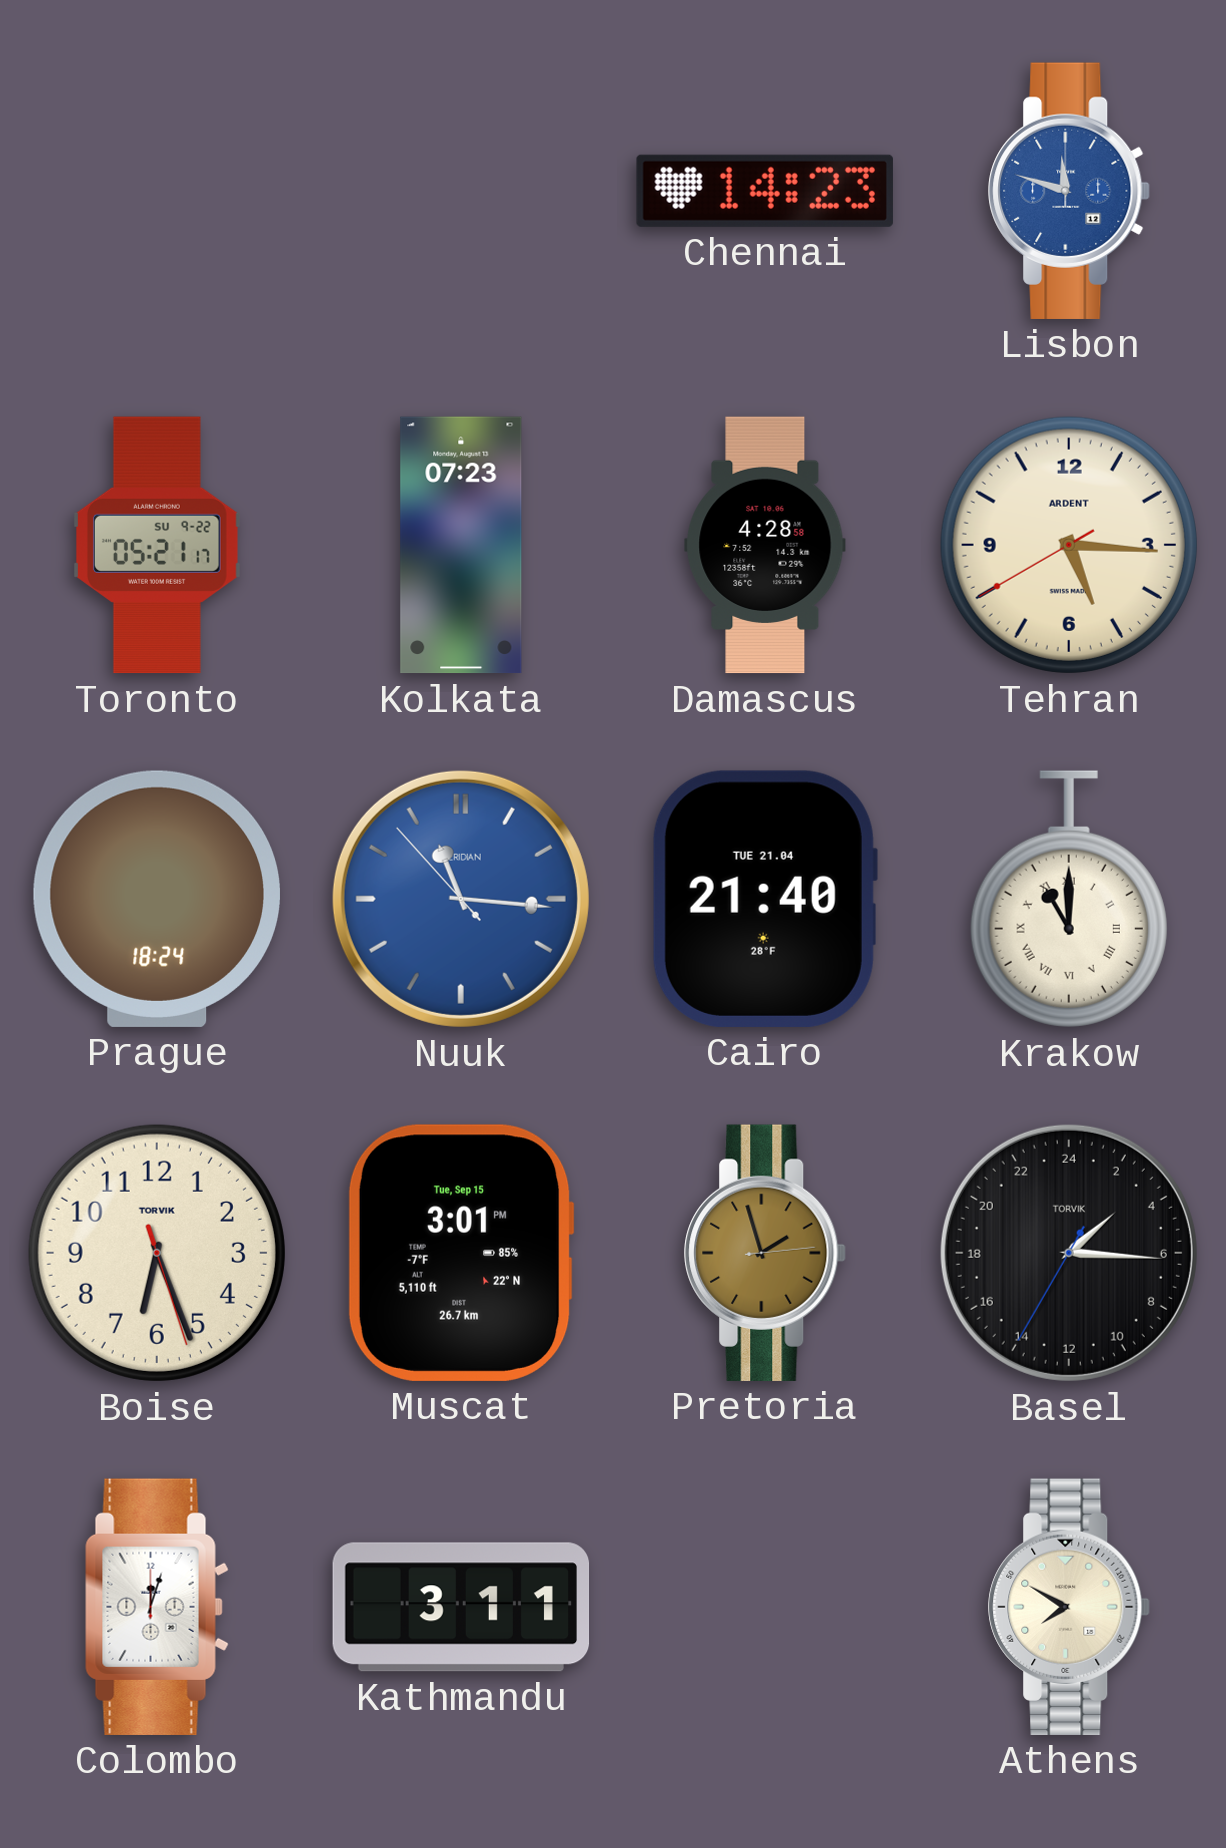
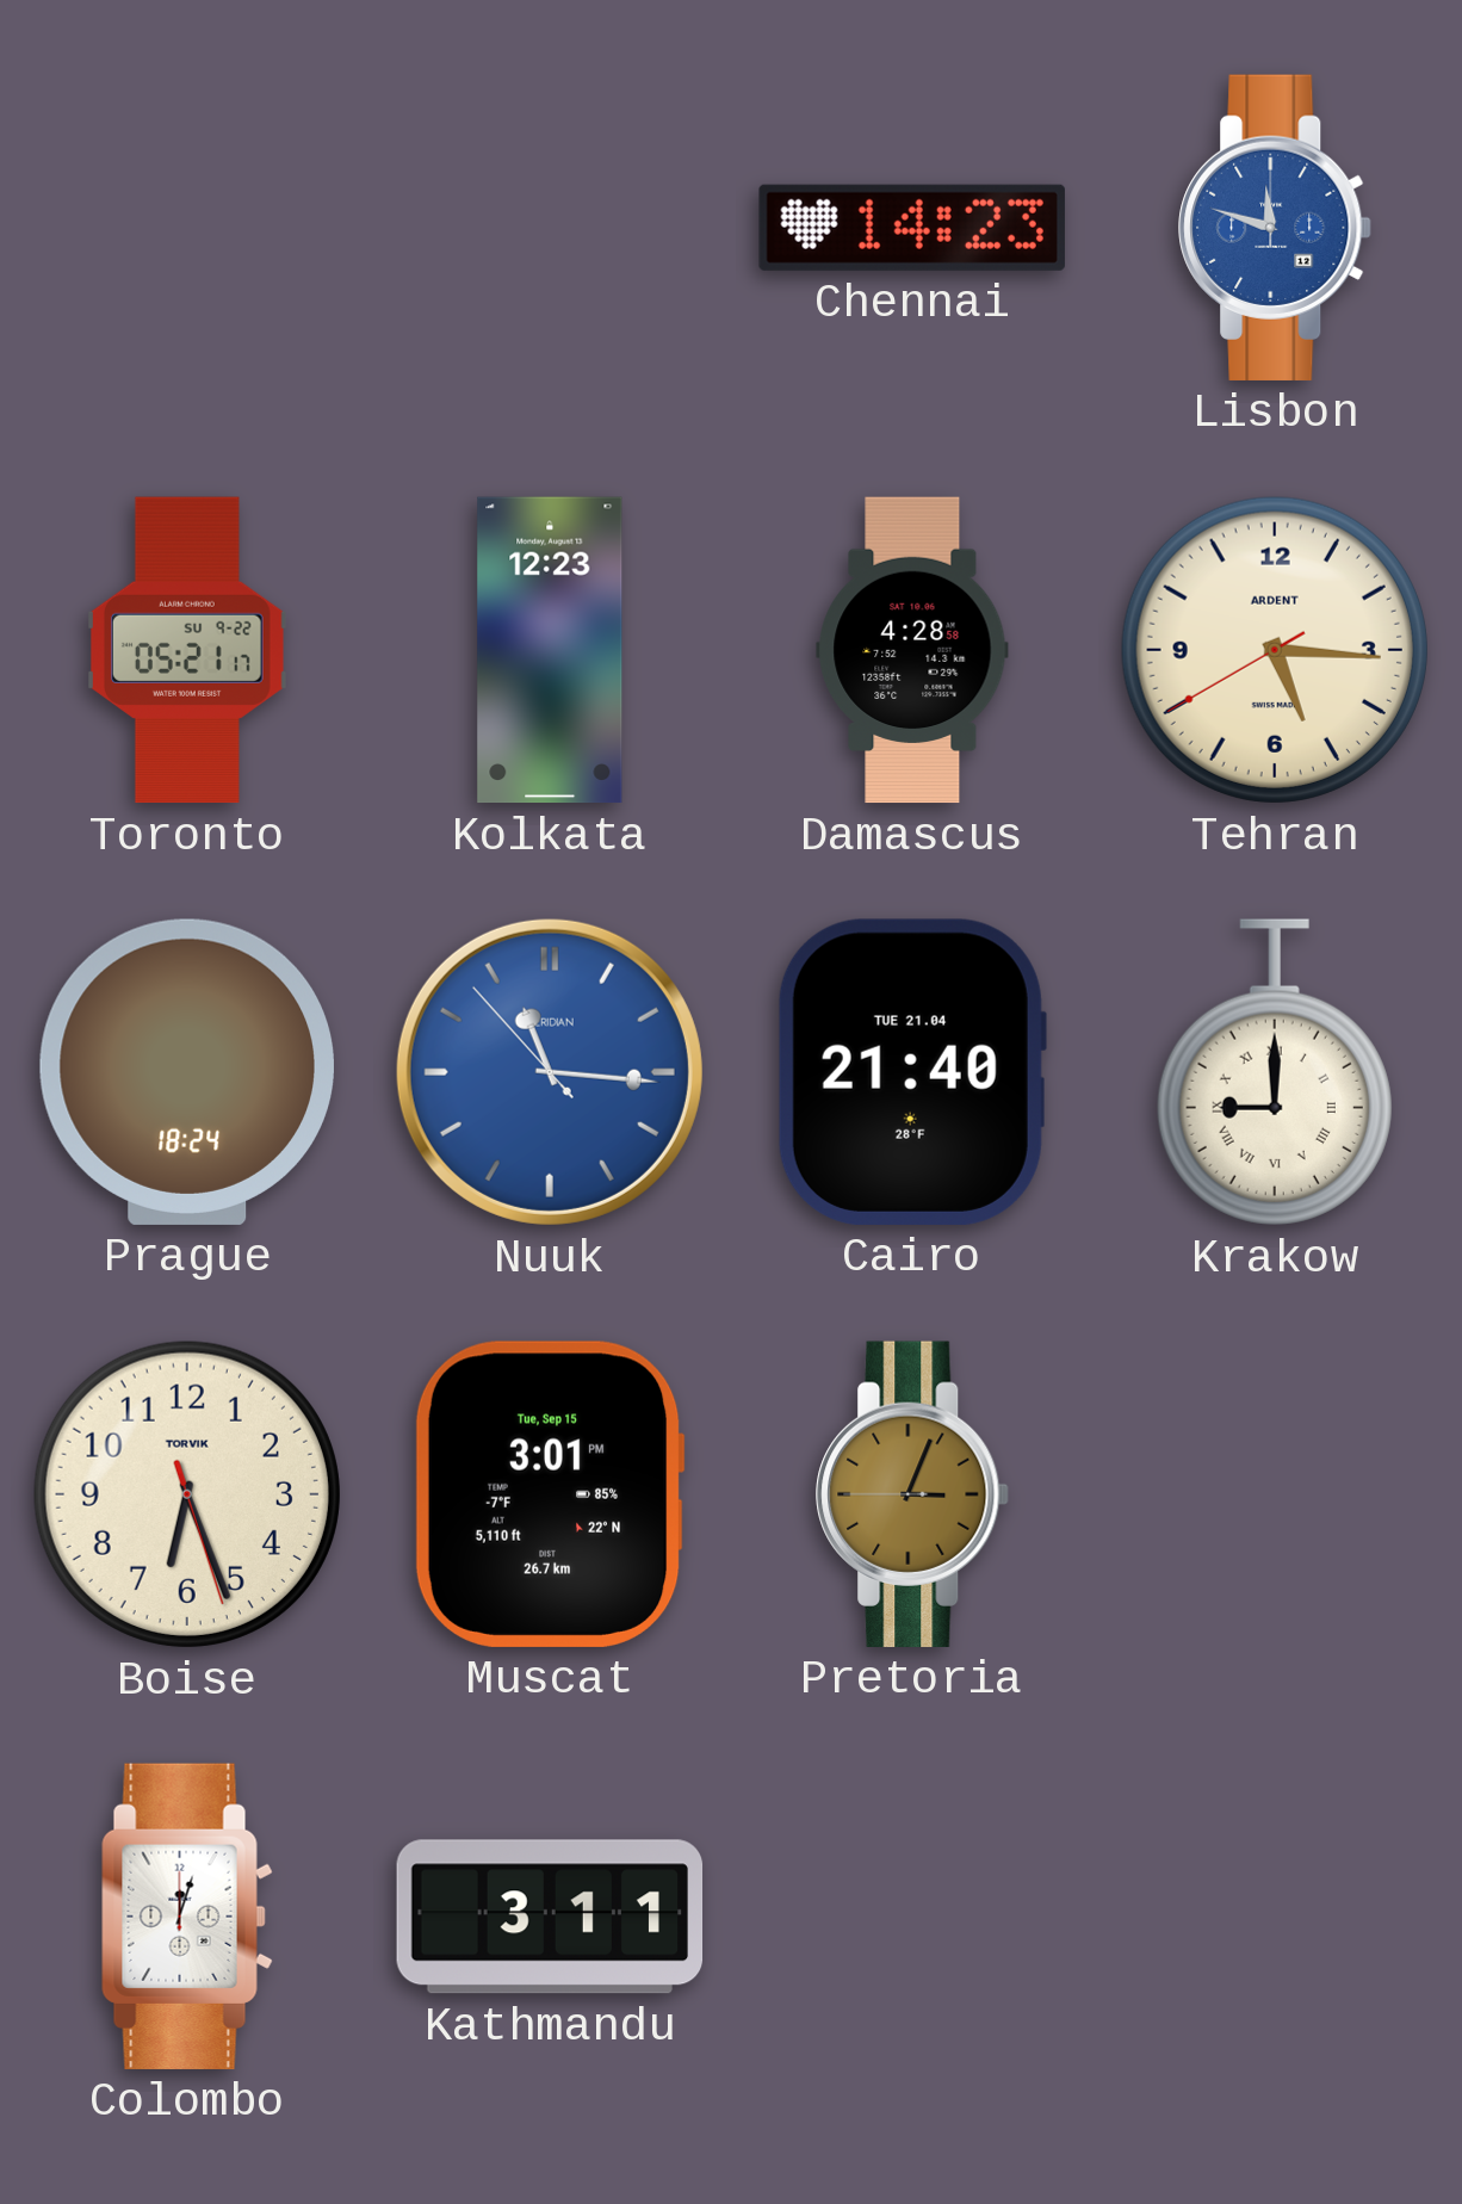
Kolkata: 07:23 -> 12:23 (550, 650)
Krakow: 11:00 -> 9:00 (1275, 1072)
Pretoria: 1:57 -> 3:03 (912, 1494)
Basel: 3:15 -> none (1069, 1253)
Athens: 7:50 -> none (1069, 1607)
